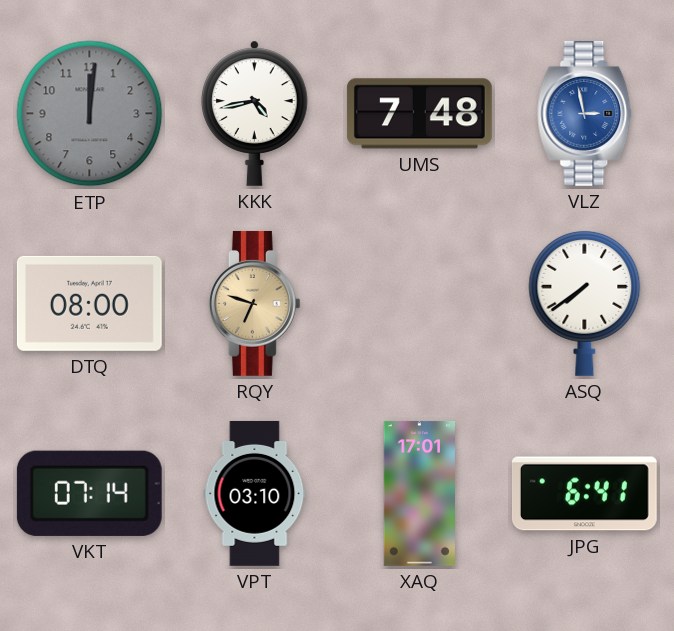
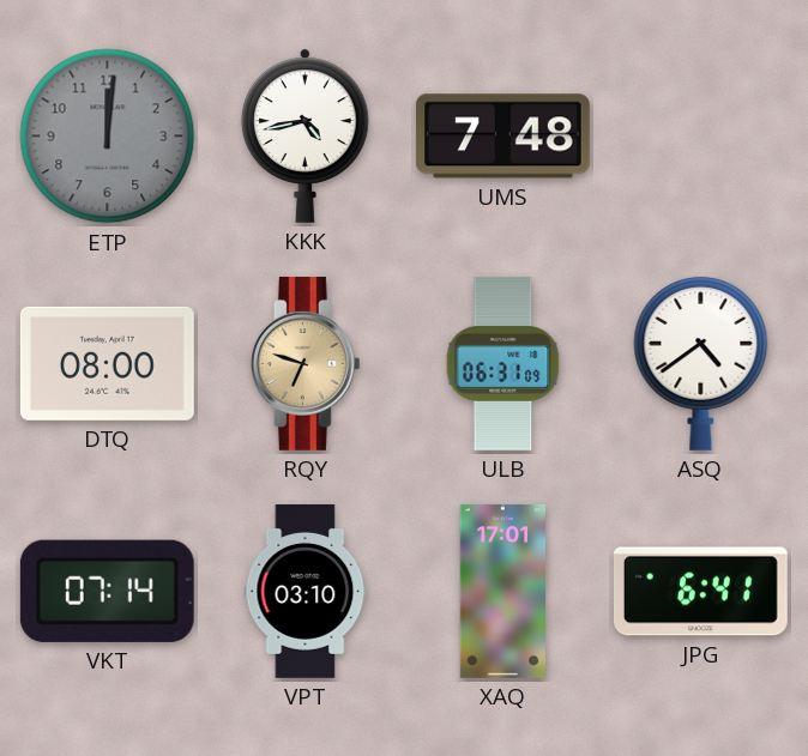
VLZ: 2:58 -> none (585, 113)
ULB: none -> 06:31 (504, 363)
ASQ: 7:39 -> 4:39 (701, 363)
